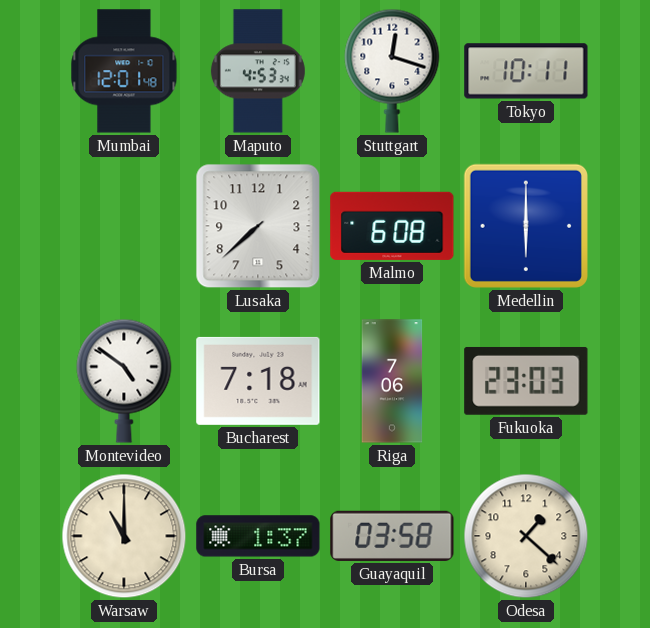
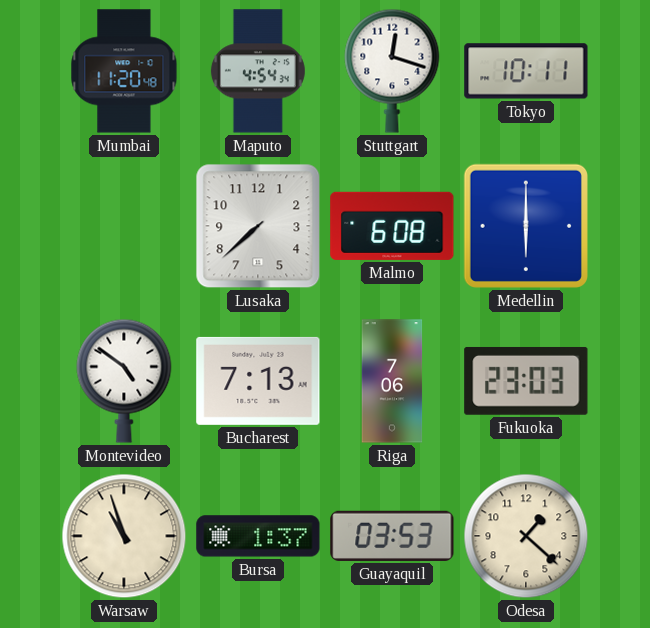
Mumbai: 12:01 -> 11:20 (124, 71)
Maputo: 4:53 -> 4:54 (258, 71)
Bucharest: 7:18 -> 7:13 (258, 381)
Warsaw: 11:00 -> 10:57 (124, 536)
Guayaquil: 03:58 -> 03:53 (392, 536)
